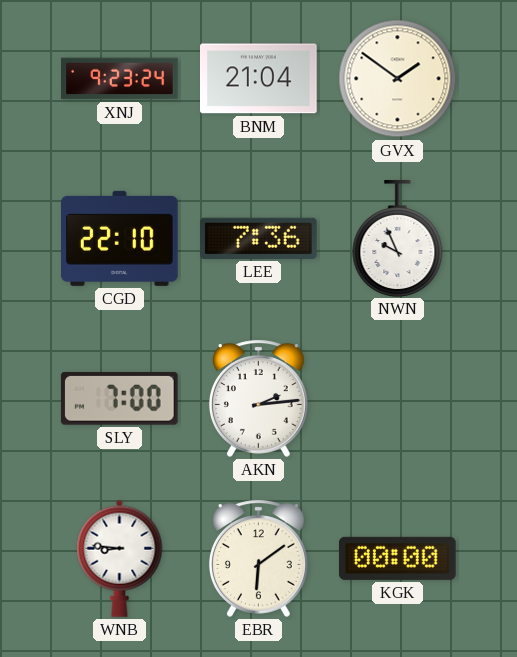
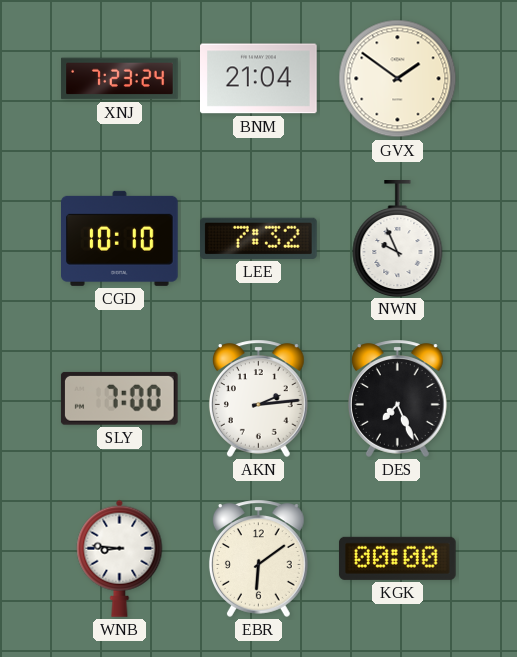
XNJ: 9:23 -> 7:23 (120, 79)
CGD: 22:10 -> 10:10 (120, 238)
LEE: 7:36 -> 7:32 (259, 238)
DES: none -> 7:26 (397, 398)
